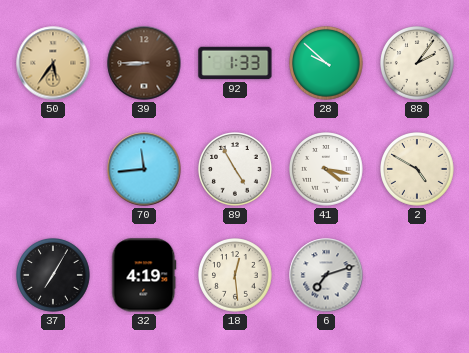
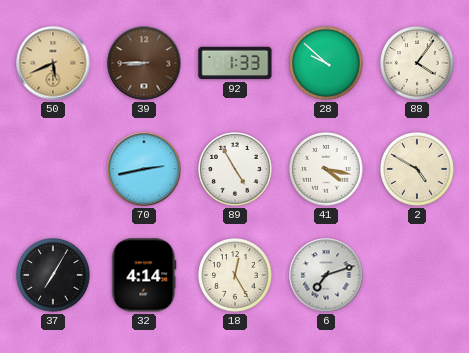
50: 5:36 -> 5:41 (53, 63)
88: 2:06 -> 4:06 (417, 63)
70: 11:44 -> 2:43 (144, 169)
32: 4:19 -> 4:14 (144, 275)
18: 12:29 -> 12:25 (235, 275)
